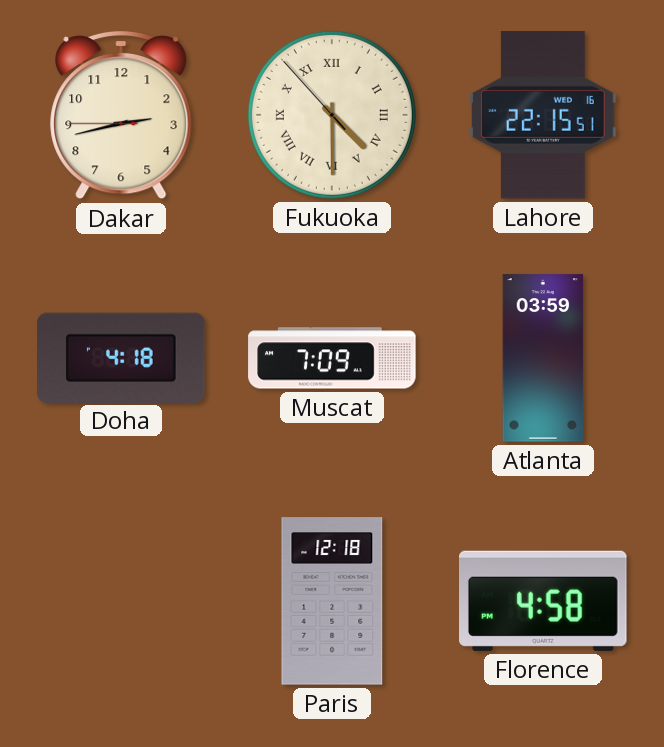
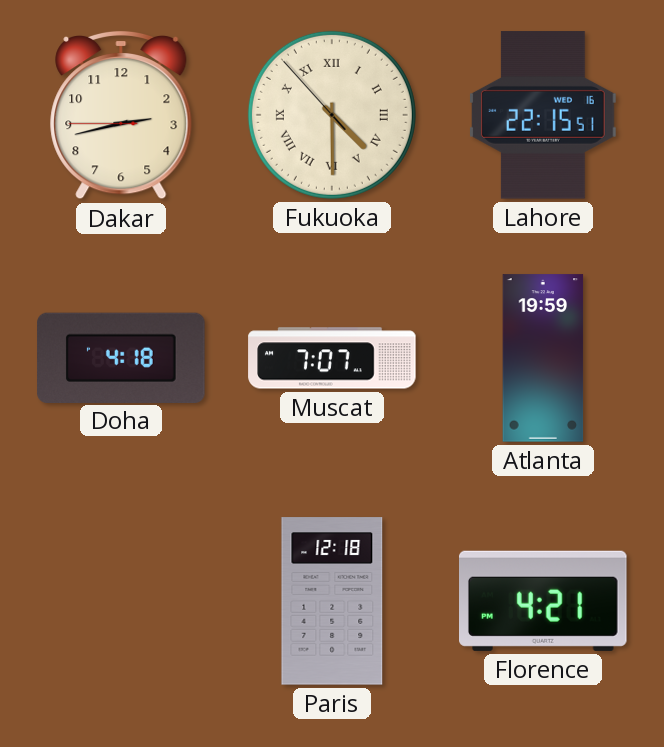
Muscat: 7:09 -> 7:07 (332, 358)
Atlanta: 03:59 -> 19:59 (543, 358)
Florence: 4:58 -> 4:21 (544, 601)
